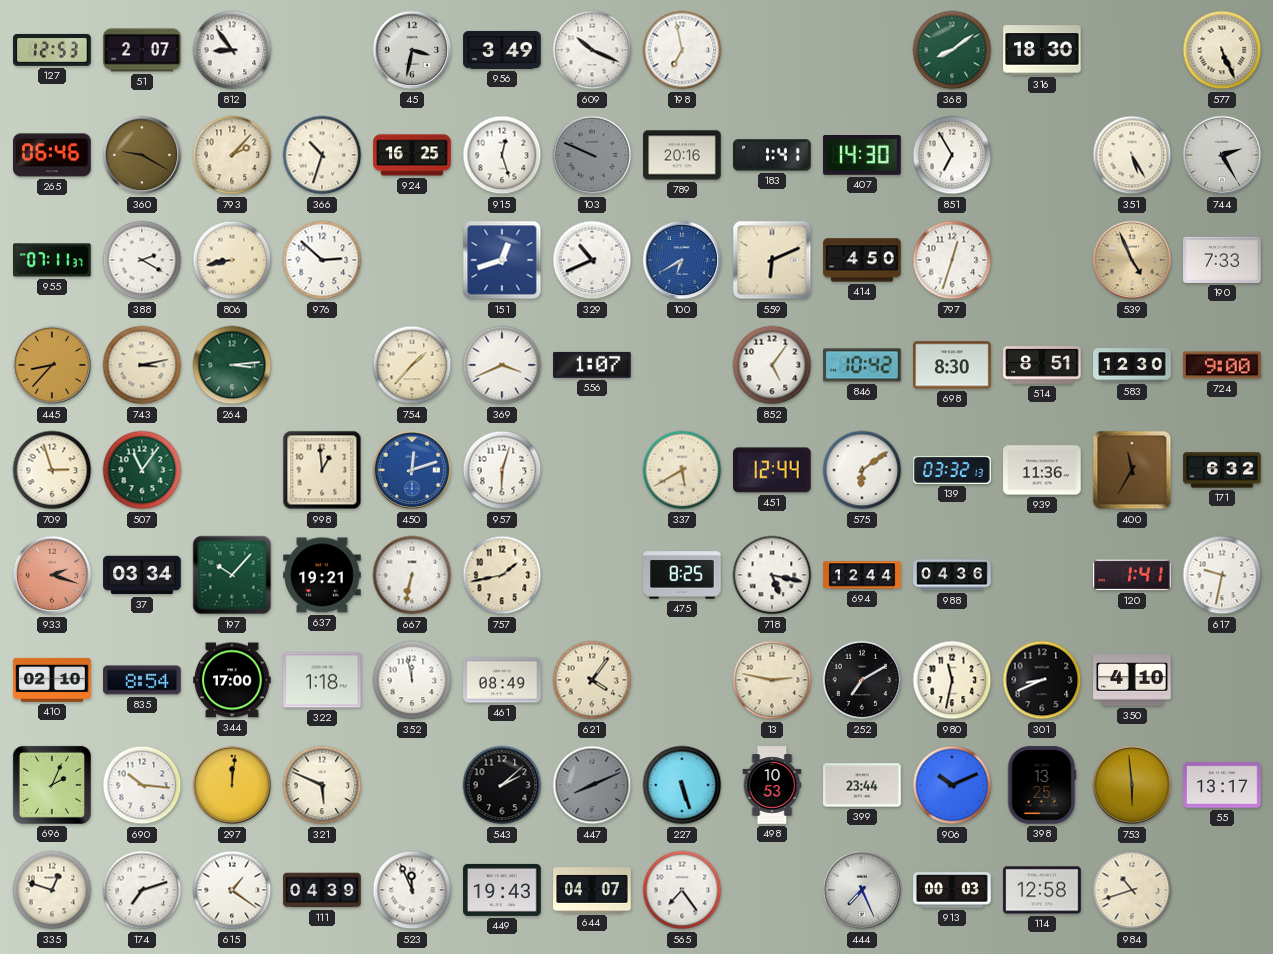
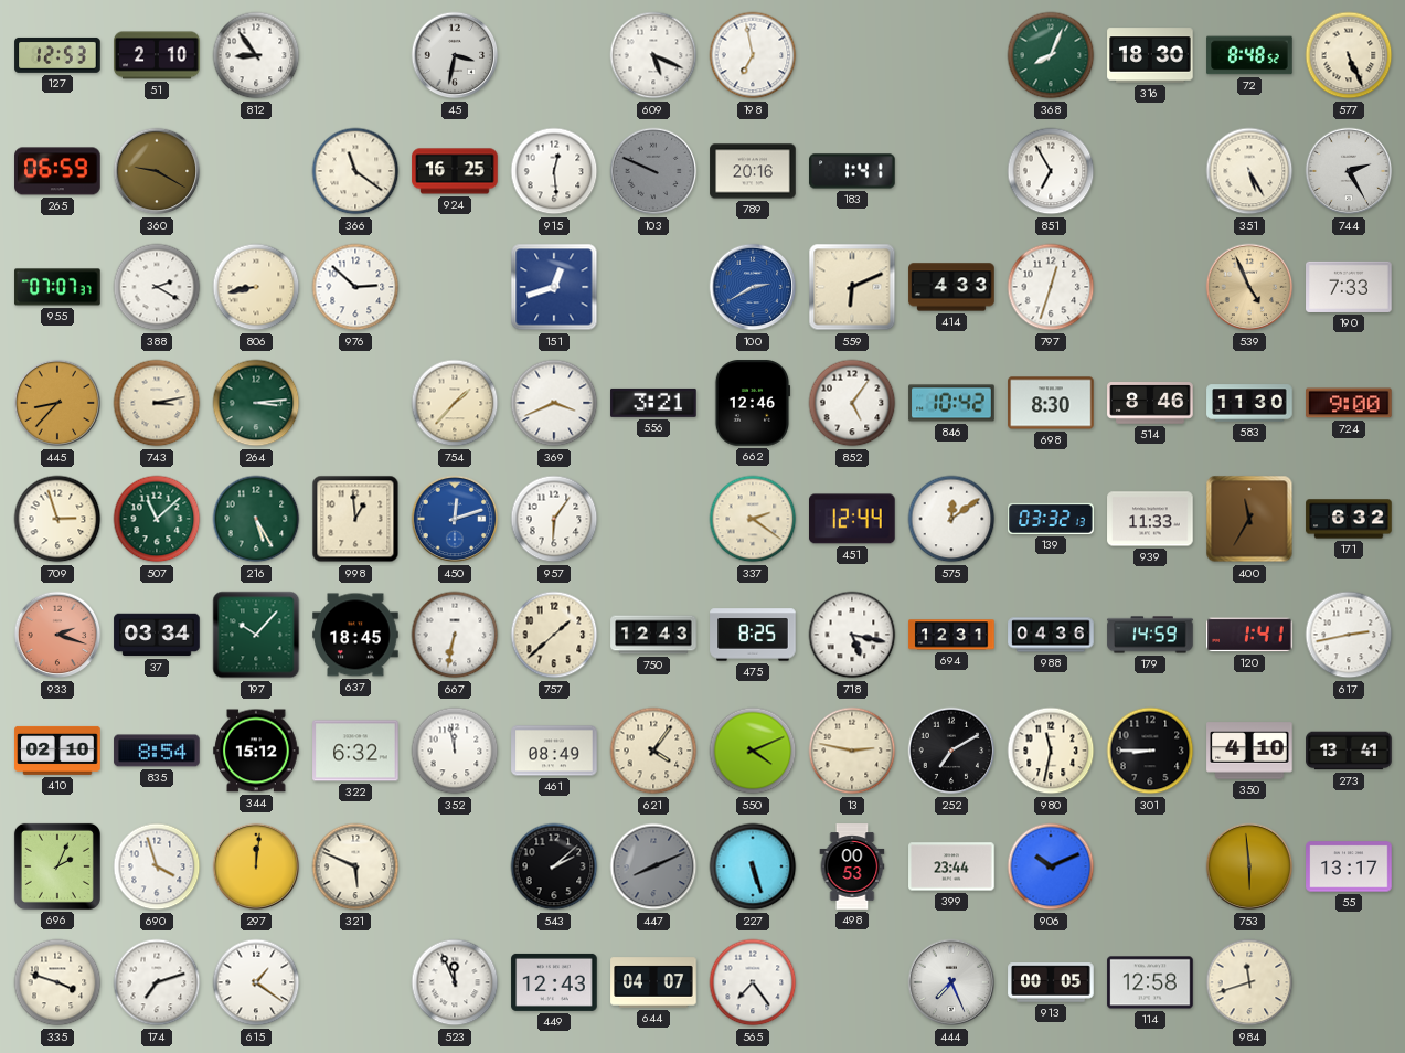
51: 2:07 -> 2:10 (157, 55)
956: 3:49 -> none (502, 50)
609: 10:19 -> 5:19 (653, 55)
368: 8:09 -> 8:04 (1051, 55)
72: none -> 8:48 (1249, 55)
265: 06:46 -> 06:59 (57, 171)
793: 2:07 -> none (232, 155)
366: 10:33 -> 11:21 (355, 171)
915: 12:27 -> 12:29 (554, 171)
407: 14:30 -> none (862, 155)
955: 07:11 -> 07:07 (57, 287)
329: 10:41 -> none (592, 260)
100: 6:40 -> 2:40 (753, 287)
414: 4:50 -> 4:33 (951, 287)
556: 1:07 -> 3:21 (653, 403)
662: none -> 12:46 (753, 403)
514: 8:51 -> 8:46 (1150, 403)
583: 12:30 -> 11:30 (1249, 403)
507: 11:06 -> 11:08 (157, 519)
216: none -> 5:25 (256, 519)
957: 6:03 -> 6:06 (554, 519)
337: 5:40 -> 2:21 (753, 519)
575: 6:09 -> 12:09 (951, 519)
939: 11:36 -> 11:33 (1150, 519)
637: 19:21 -> 18:45 (355, 635)
757: 1:43 -> 1:38 (554, 635)
750: none -> 12:43 (653, 635)
694: 12:44 -> 12:31 (951, 635)
179: none -> 14:59 (1150, 635)
617: 9:32 -> 2:43 (1349, 635)
344: 17:00 -> 15:12 (256, 751)
322: 1:18 -> 6:32 (355, 751)
550: none -> 4:11 (753, 751)
301: 8:41 -> 8:45 (1150, 751)
273: none -> 13:41 (1349, 751)
690: 10:16 -> 3:57 (157, 866)
498: 10:53 -> 00:53 (852, 866)
398: 13:25 -> none (1042, 785)
335: 12:48 -> 3:48 (57, 982)
111: 04:39 -> none (322, 890)
449: 19:43 -> 12:43 (554, 982)
913: 00:03 -> 00:05 (1051, 982)
984: 10:42 -> 11:42 (1249, 982)
